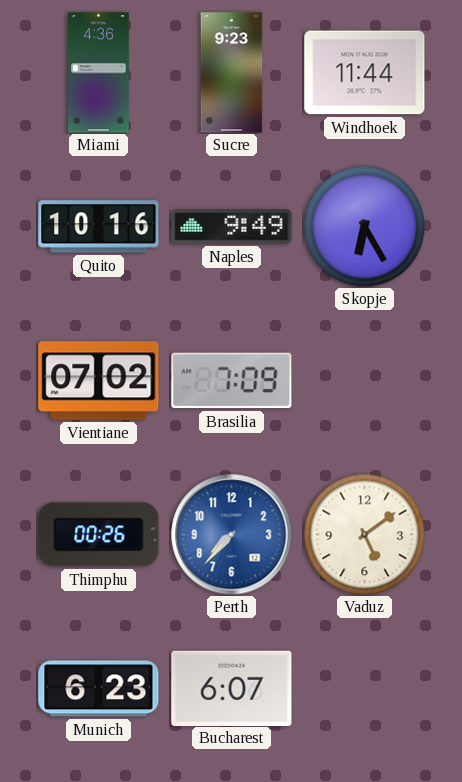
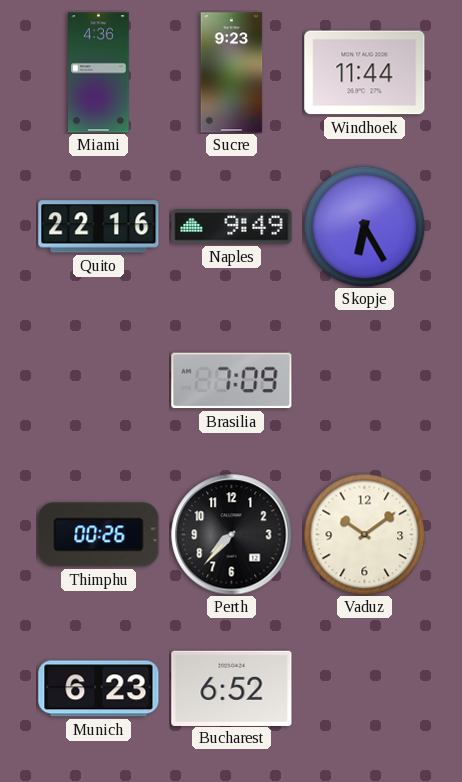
Quito: 10:16 -> 22:16 (99, 227)
Vientiane: 07:02 -> none (99, 381)
Perth dial: blue -> black (232, 535)
Vaduz: 5:09 -> 10:09 (364, 534)
Bucharest: 6:07 -> 6:52 (232, 688)
